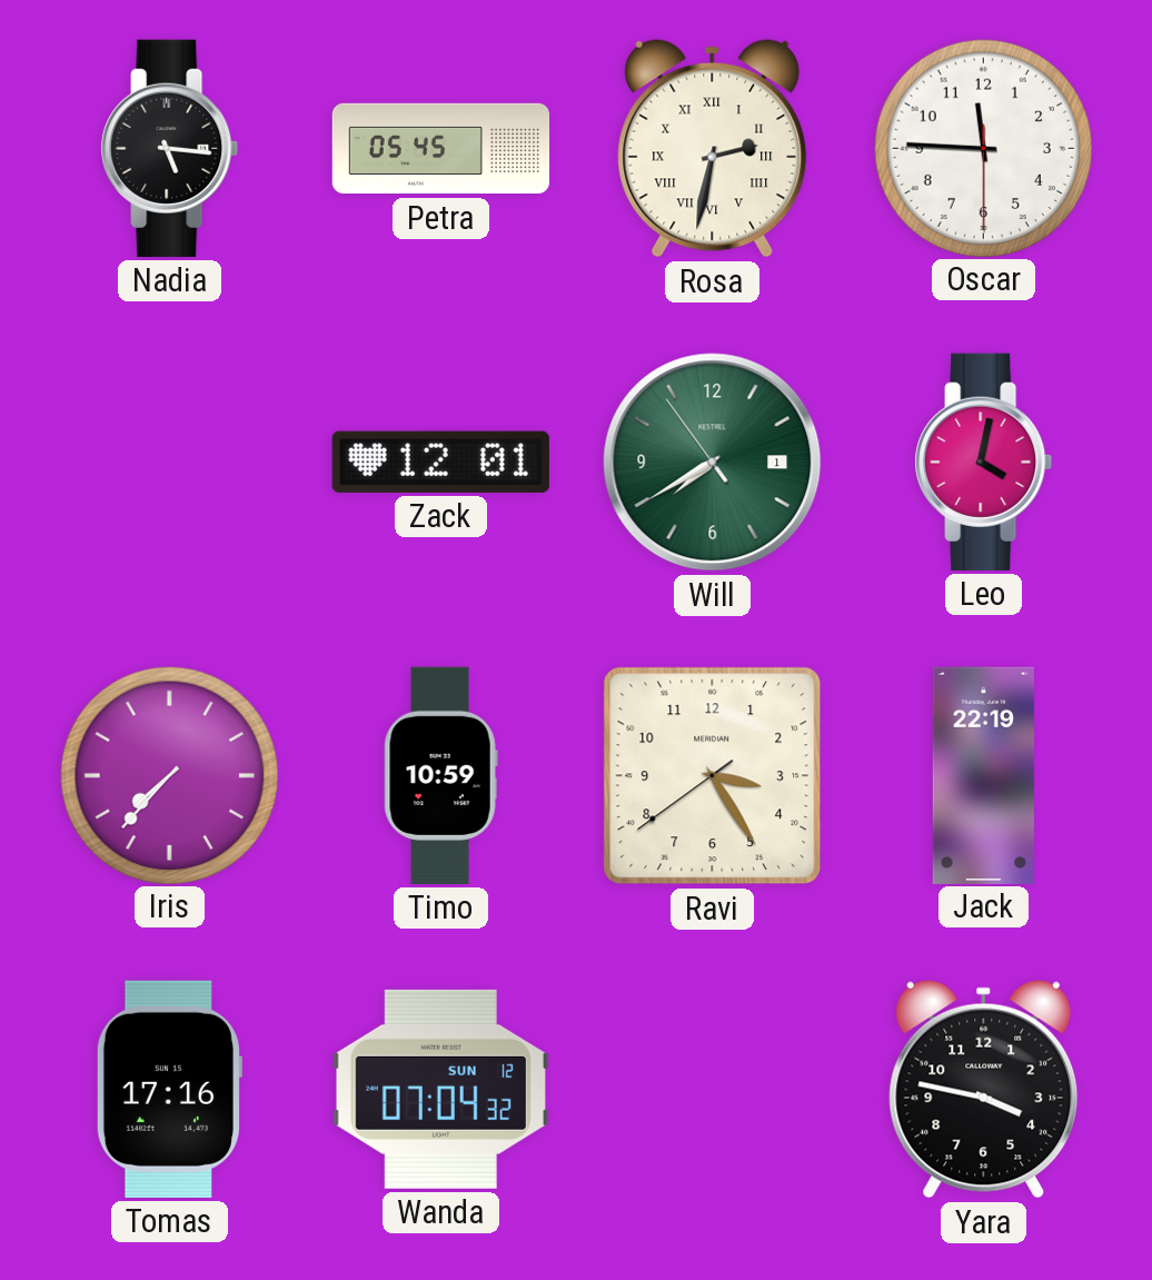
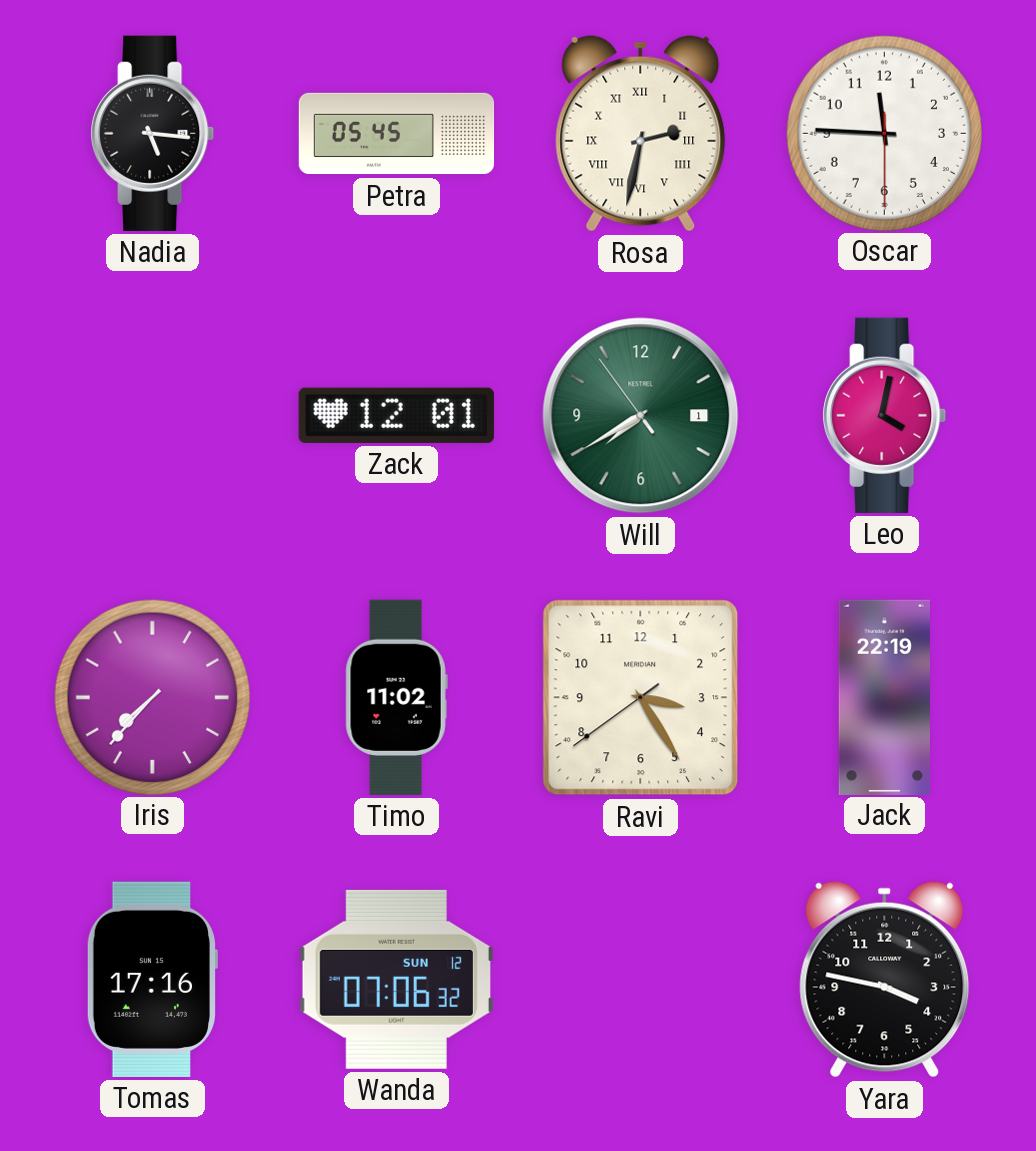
Timo: 10:59 -> 11:02 (396, 697)
Wanda: 07:04 -> 07:06 (396, 979)
